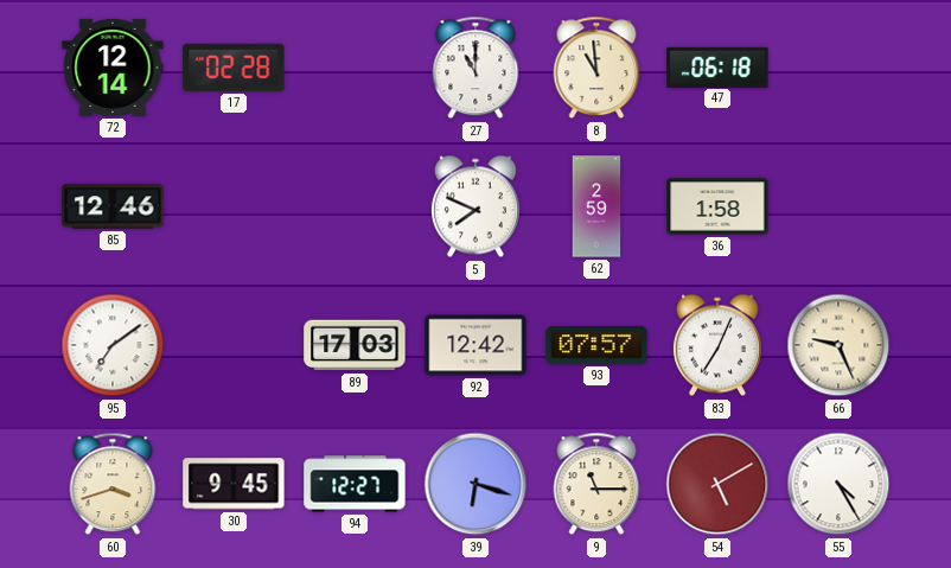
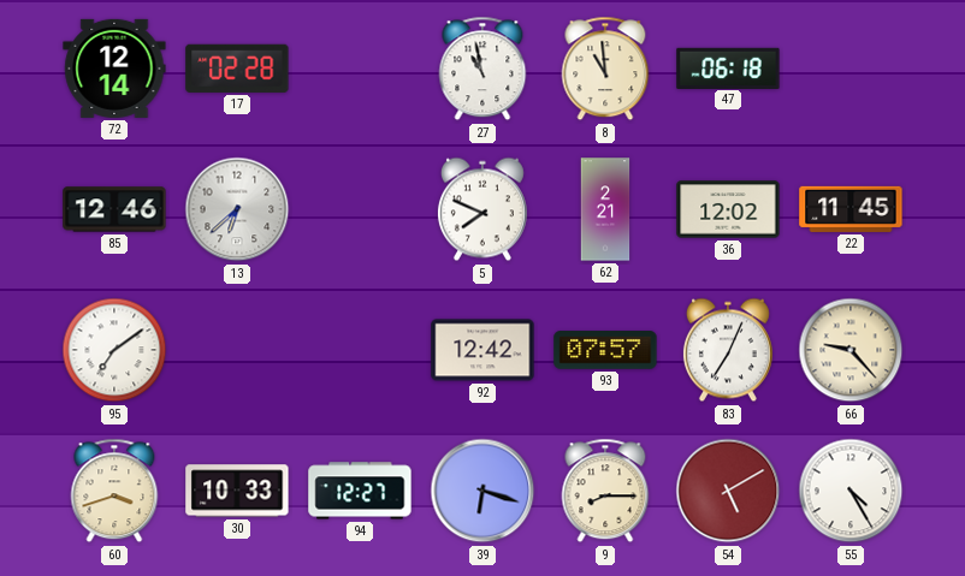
27: 11:00 -> 10:58 (482, 69)
13: none -> 6:38 (237, 209)
62: 2:59 -> 2:21 (605, 209)
36: 1:58 -> 12:02 (728, 209)
22: none -> 11:45 (851, 209)
89: 17:03 -> none (355, 345)
66: 9:26 -> 9:23 (851, 350)
30: 9:45 -> 10:33 (237, 491)
9: 11:15 -> 8:15 (605, 491)
